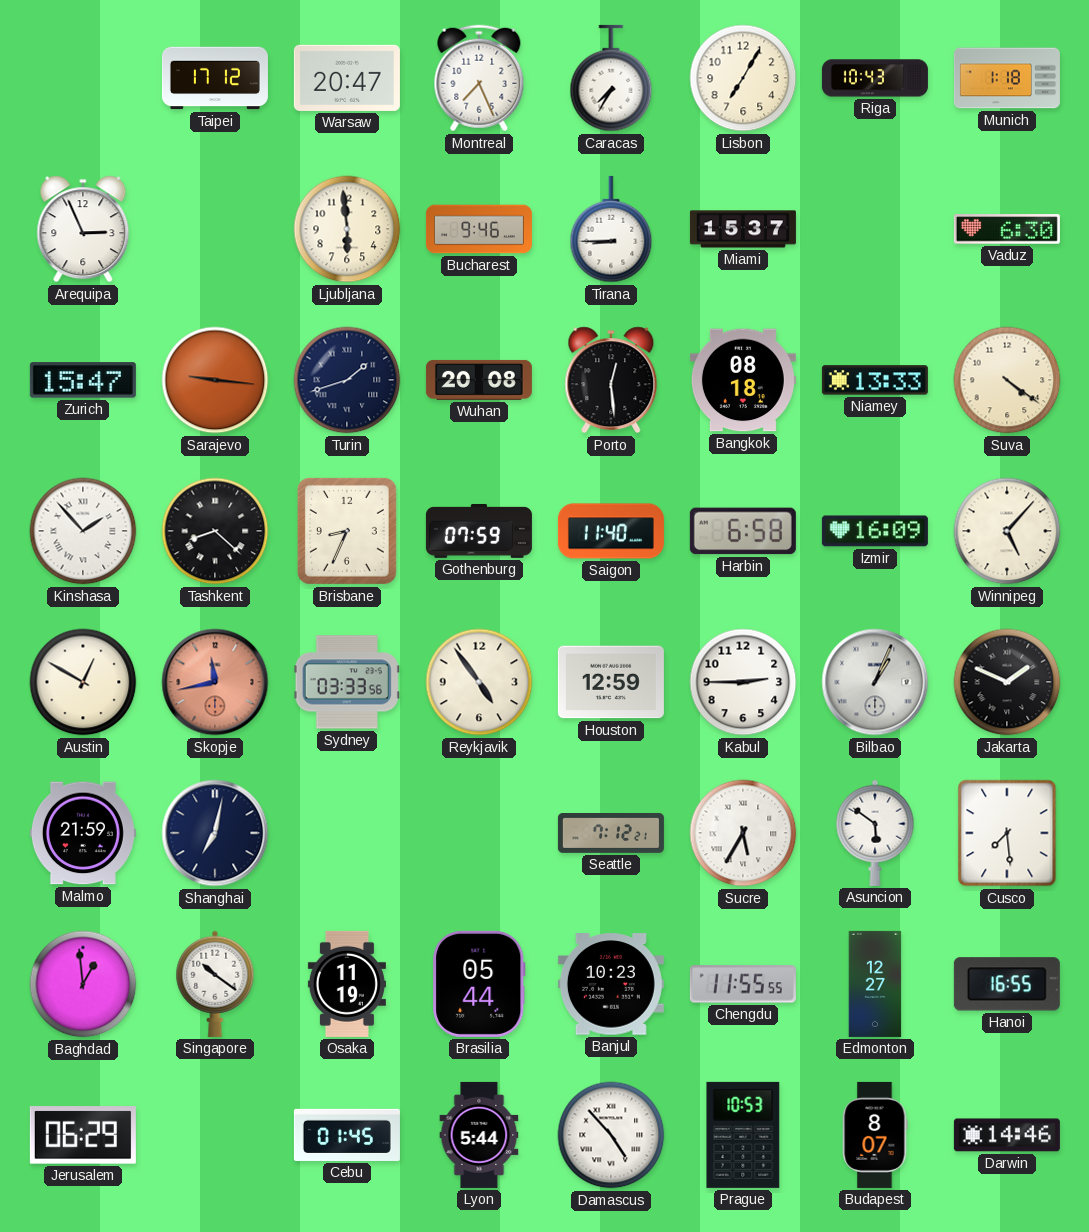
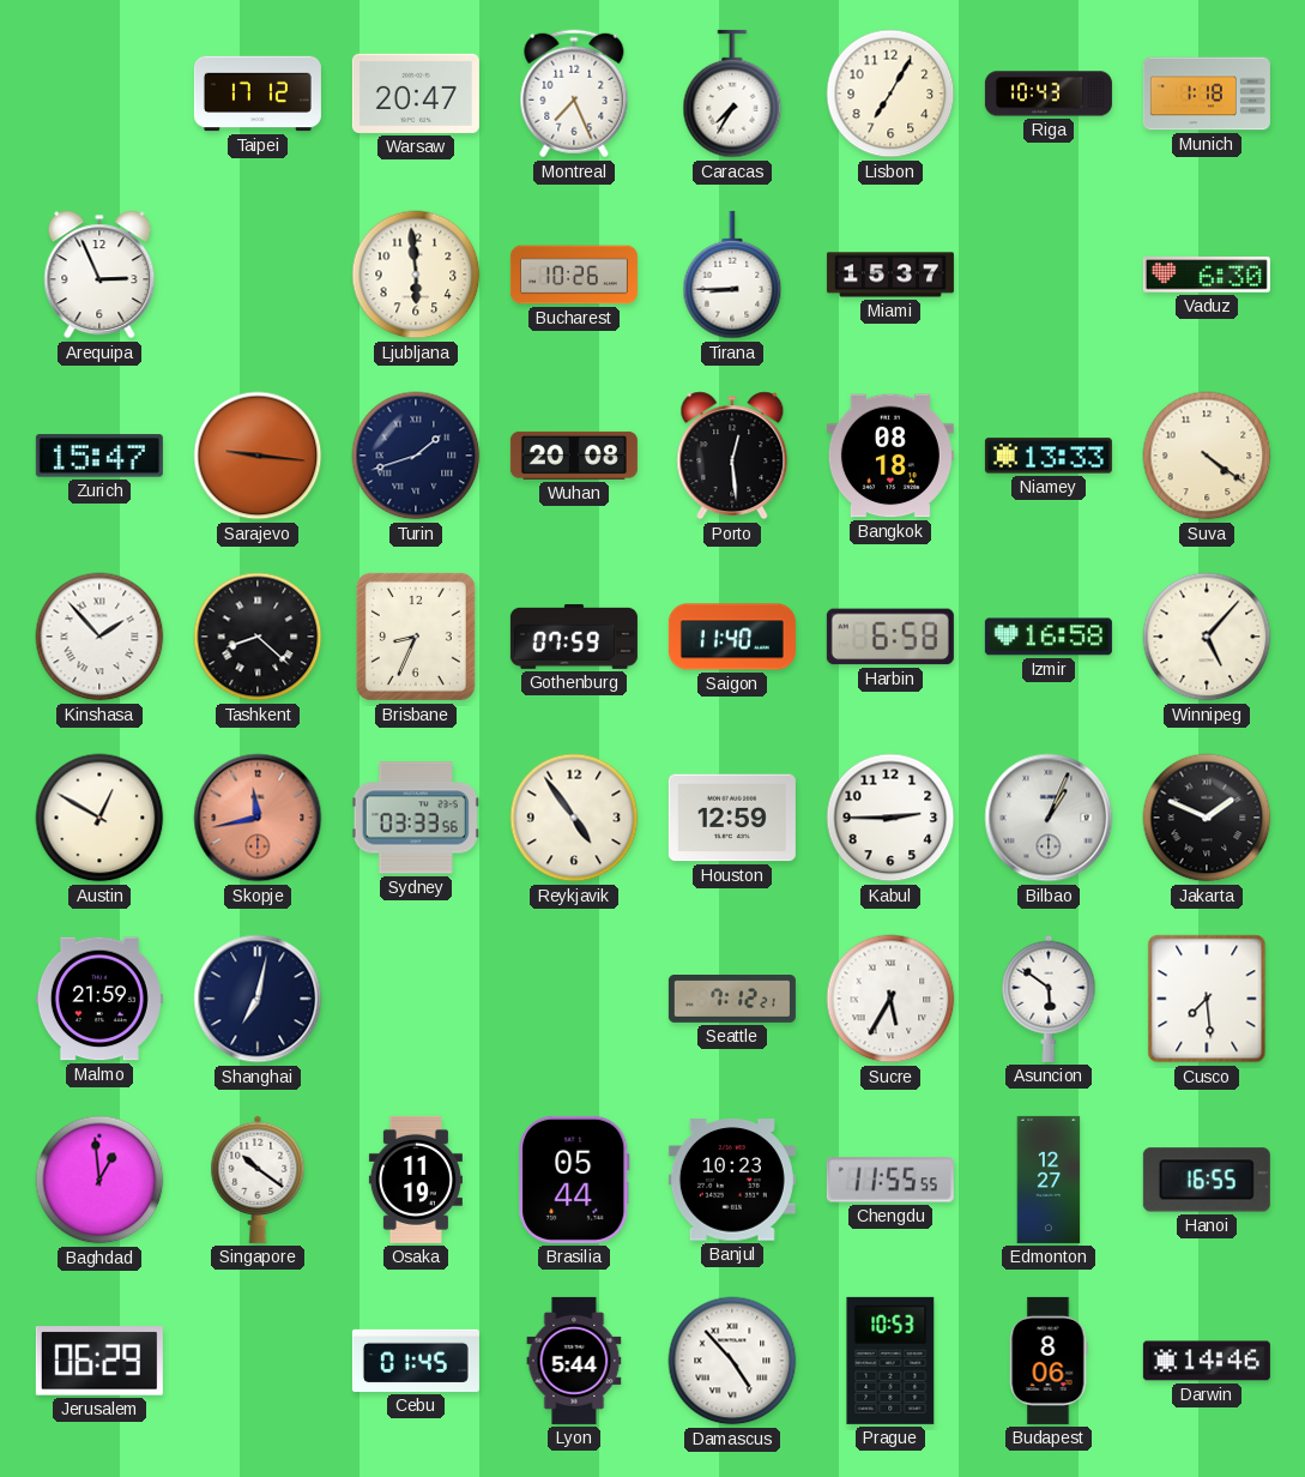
Bucharest: 9:46 -> 10:26 (574, 275)
Izmir: 16:09 -> 16:58 (1049, 637)
Budapest: 8:07 -> 8:06 (1049, 1361)
